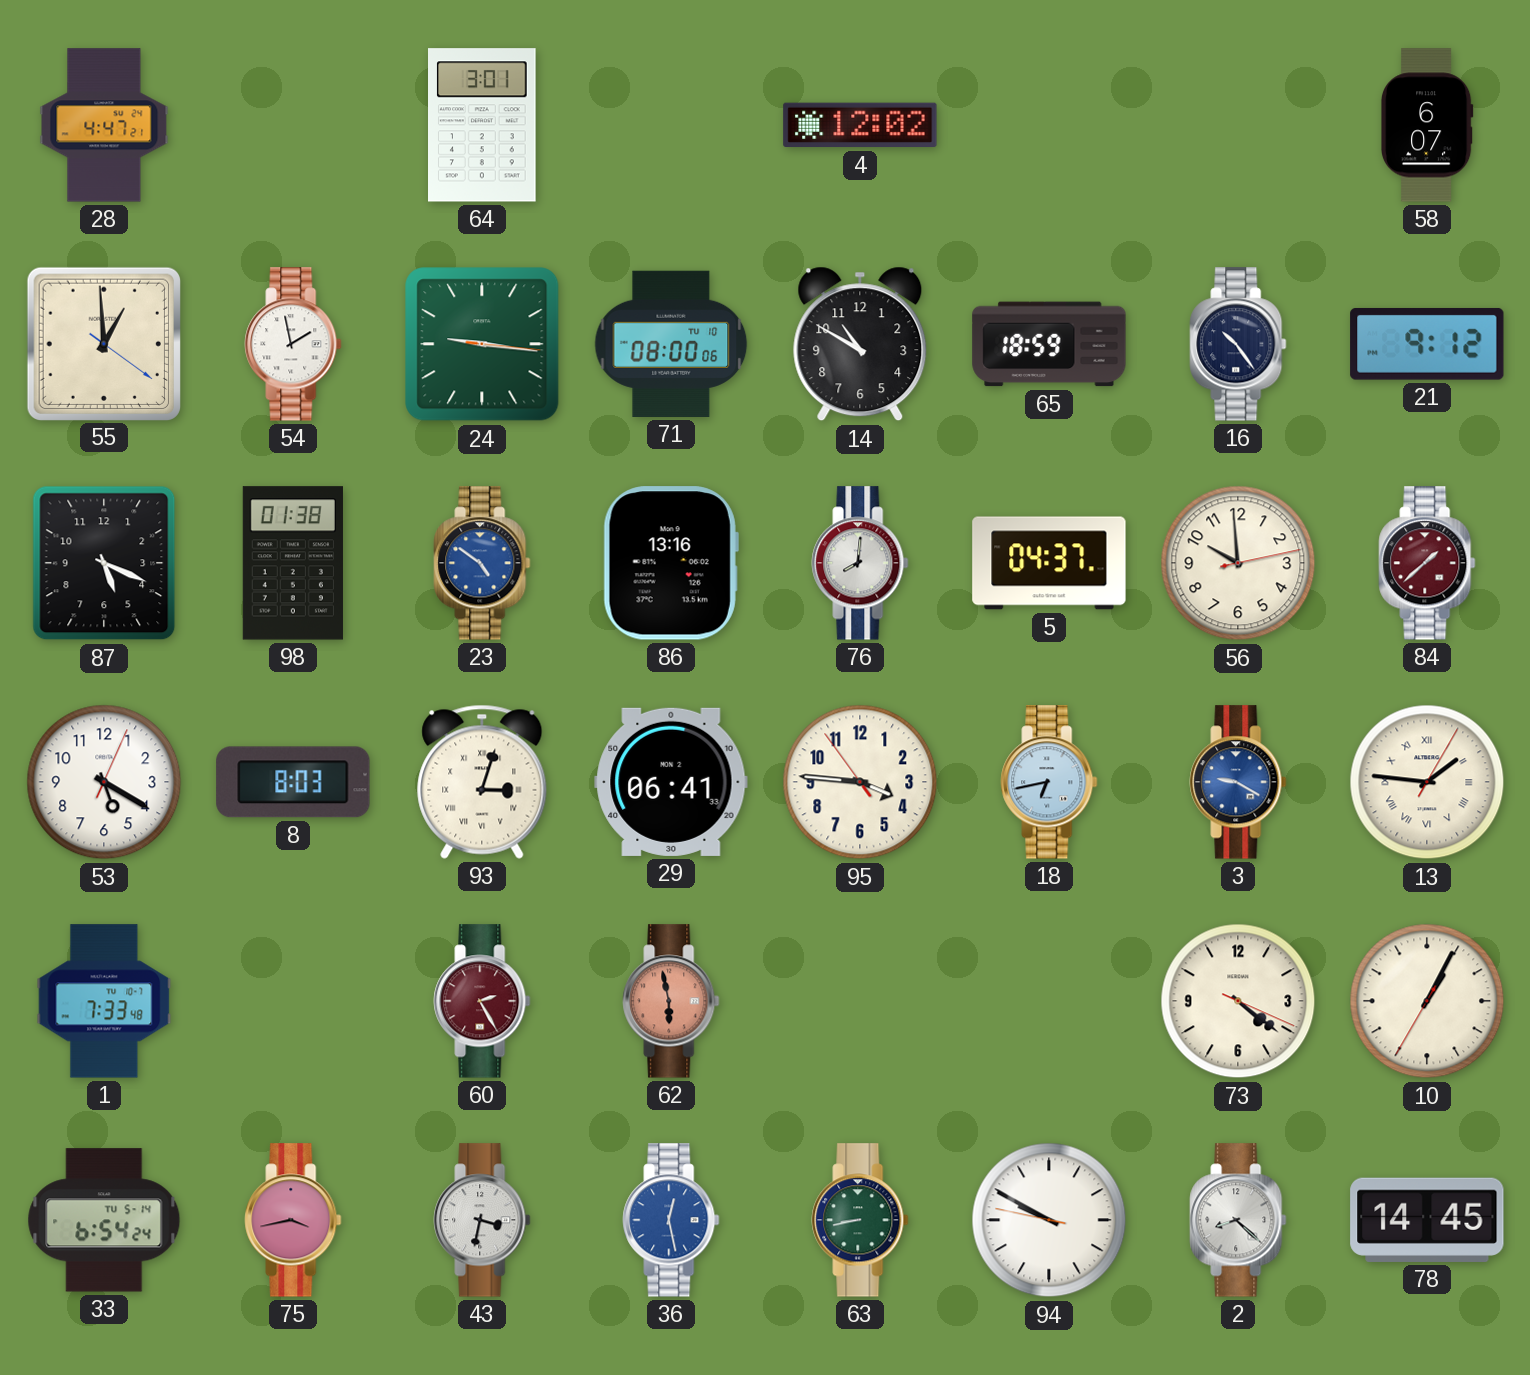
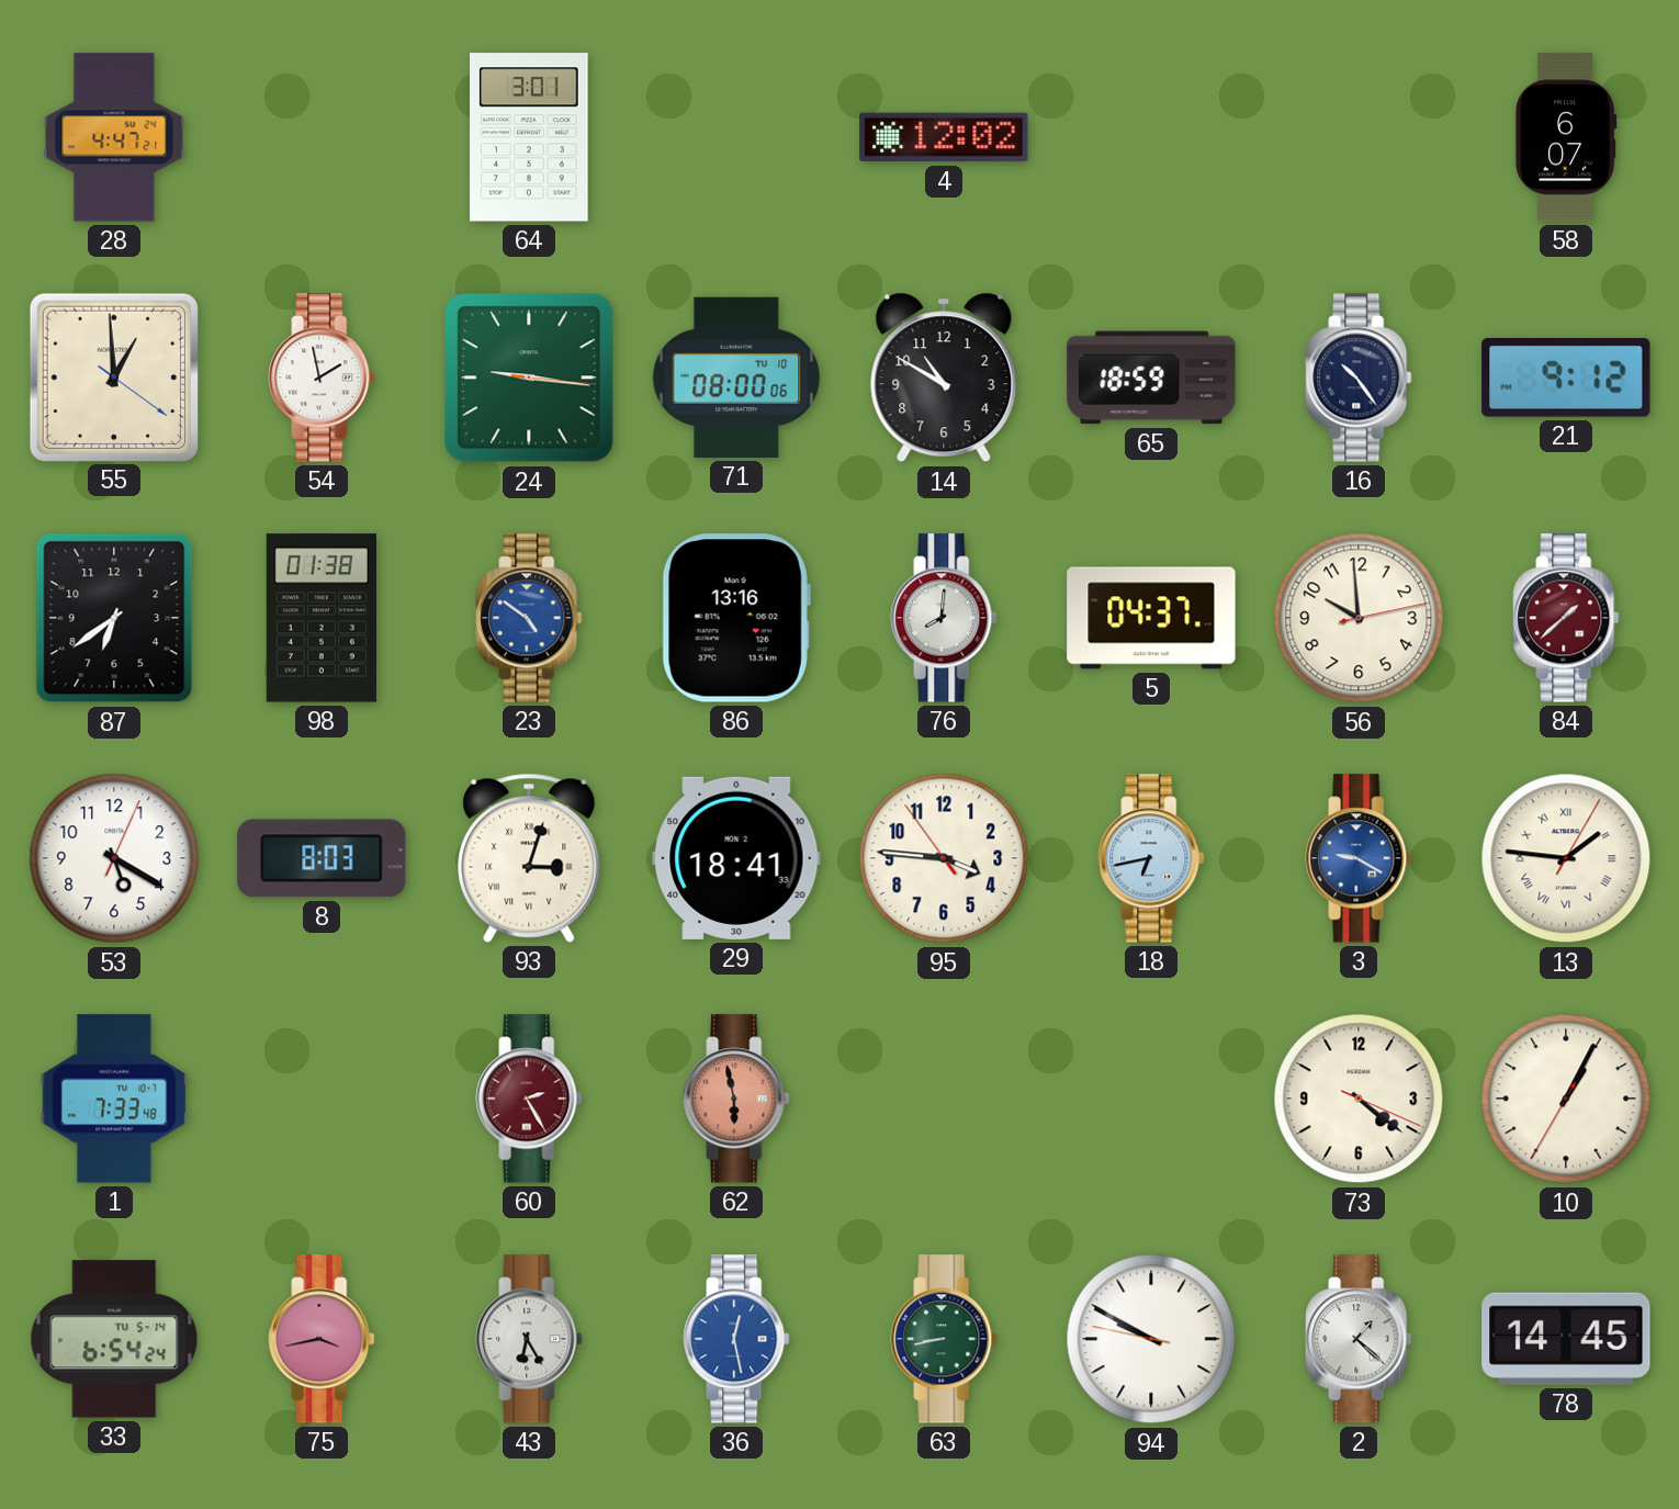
87: 5:19 -> 6:39 (114, 618)
29: 06:41 -> 18:41 (736, 858)
43: 3:32 -> 6:25 (529, 1339)
2: 8:22 -> 1:22 (1359, 1339)
